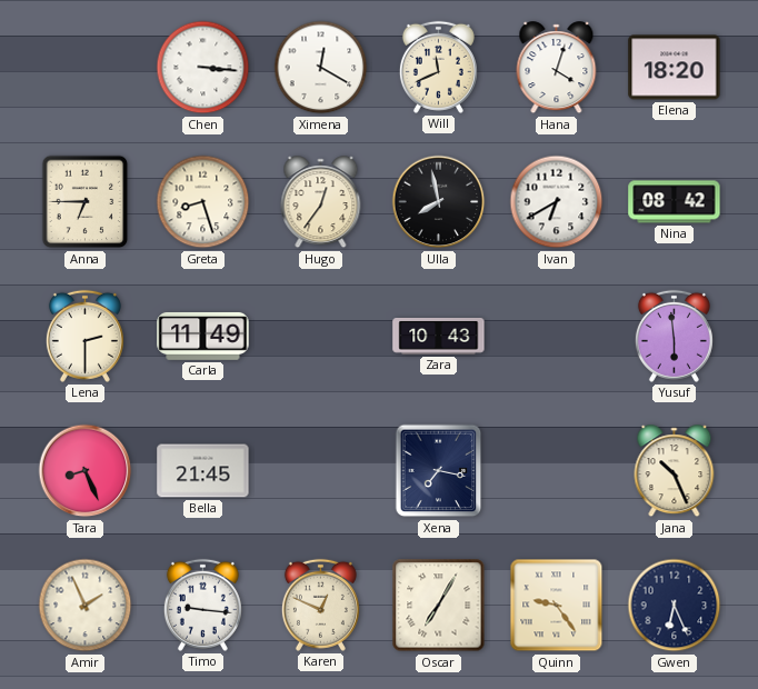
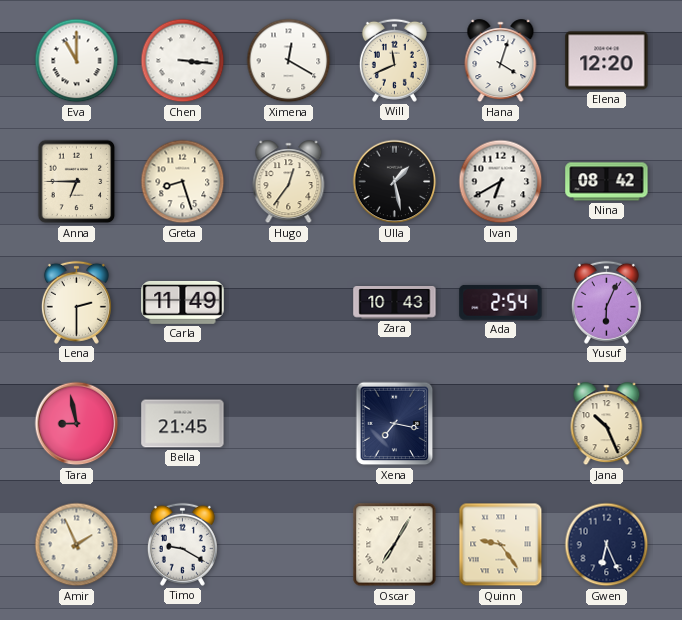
Eva: none -> 11:00 (77, 61)
Elena: 18:20 -> 12:20 (607, 61)
Ulla: 7:58 -> 1:28 (395, 182)
Ada: none -> 2:54 (501, 302)
Yusuf: 5:59 -> 6:04 (606, 302)
Tara: 8:26 -> 8:58 (77, 424)
Timo: 9:16 -> 9:20 (182, 544)
Karen: 12:49 -> none (320, 605)
